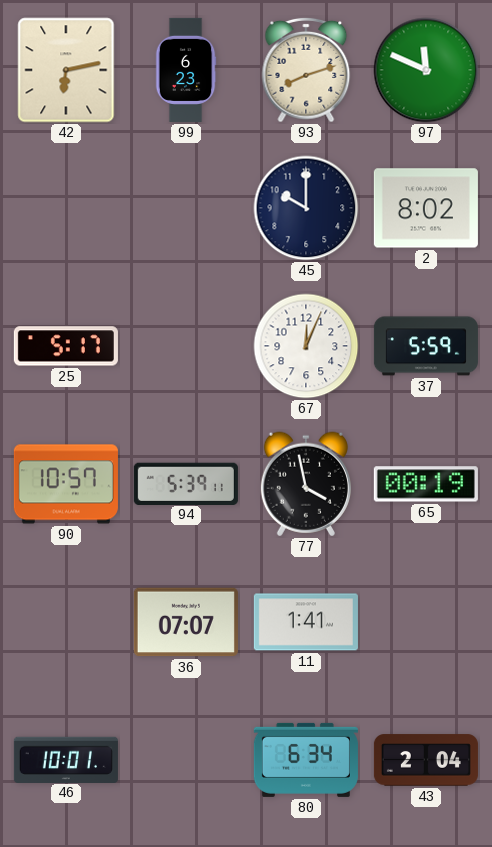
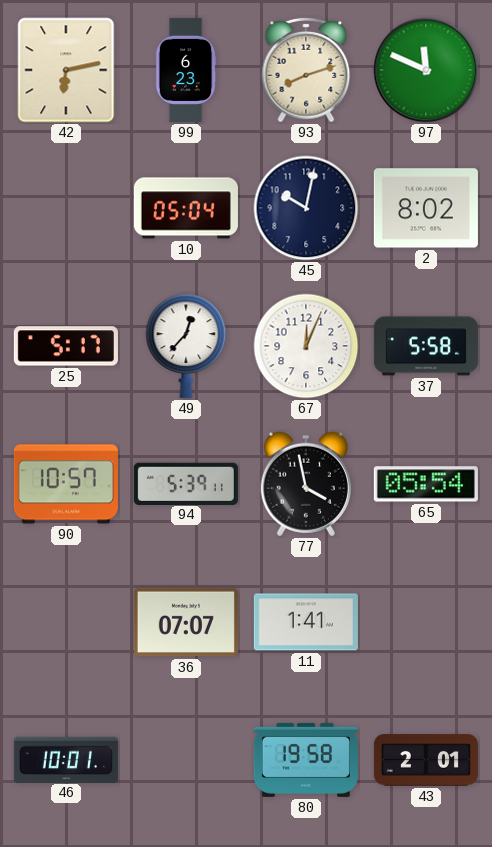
10: none -> 05:04 (186, 208)
45: 10:00 -> 10:02 (306, 208)
49: none -> 12:37 (186, 346)
37: 5:59 -> 5:58 (426, 346)
65: 00:19 -> 05:54 (426, 484)
80: 6:34 -> 19:58 (306, 760)
43: 2:04 -> 2:01 (426, 760)
